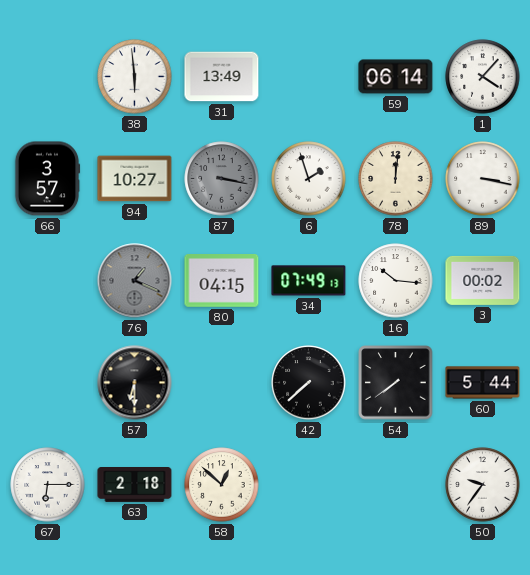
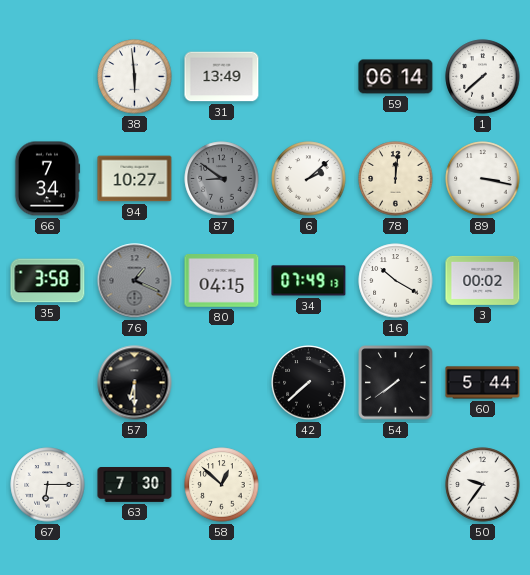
1: 4:07 -> 7:38 (483, 77)
66: 3:57 -> 7:34 (47, 179)
87: 3:17 -> 8:51 (222, 179)
6: 1:57 -> 2:08 (309, 179)
35: none -> 3:58 (48, 281)
16: 10:16 -> 10:20 (396, 281)
63: 2:18 -> 7:30 (135, 485)
